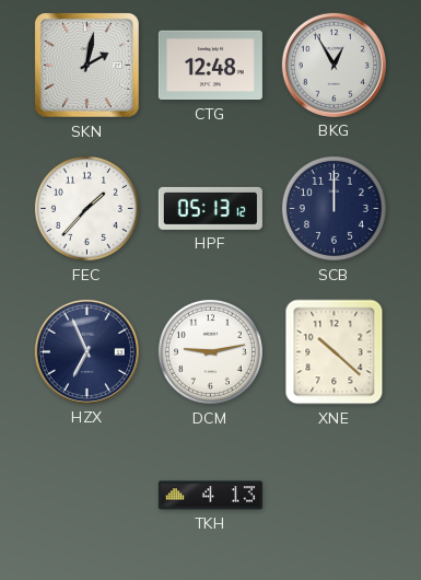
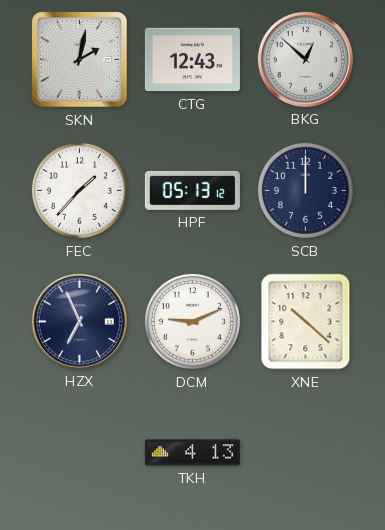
CTG: 12:48 -> 12:43 (192, 60)
BKG: 12:55 -> 12:52 (305, 59)
DCM: 9:13 -> 9:11 (192, 321)
